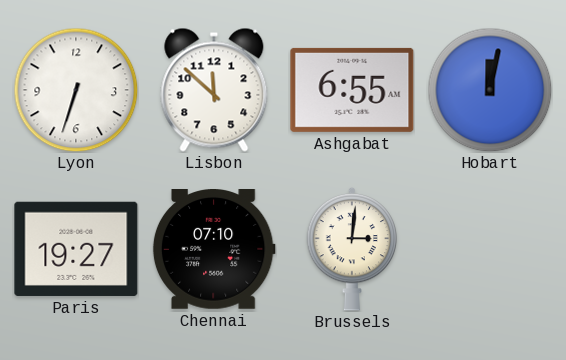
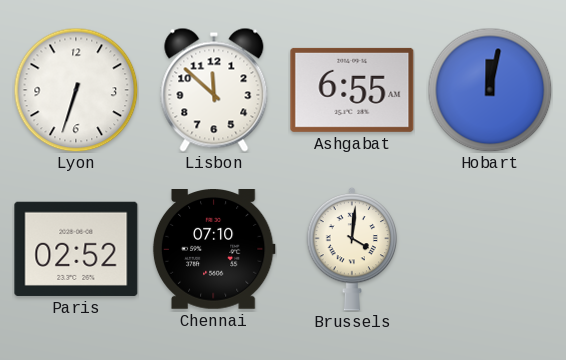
Paris: 19:27 -> 02:52 (76, 249)
Brussels: 3:01 -> 4:01 (352, 249)
